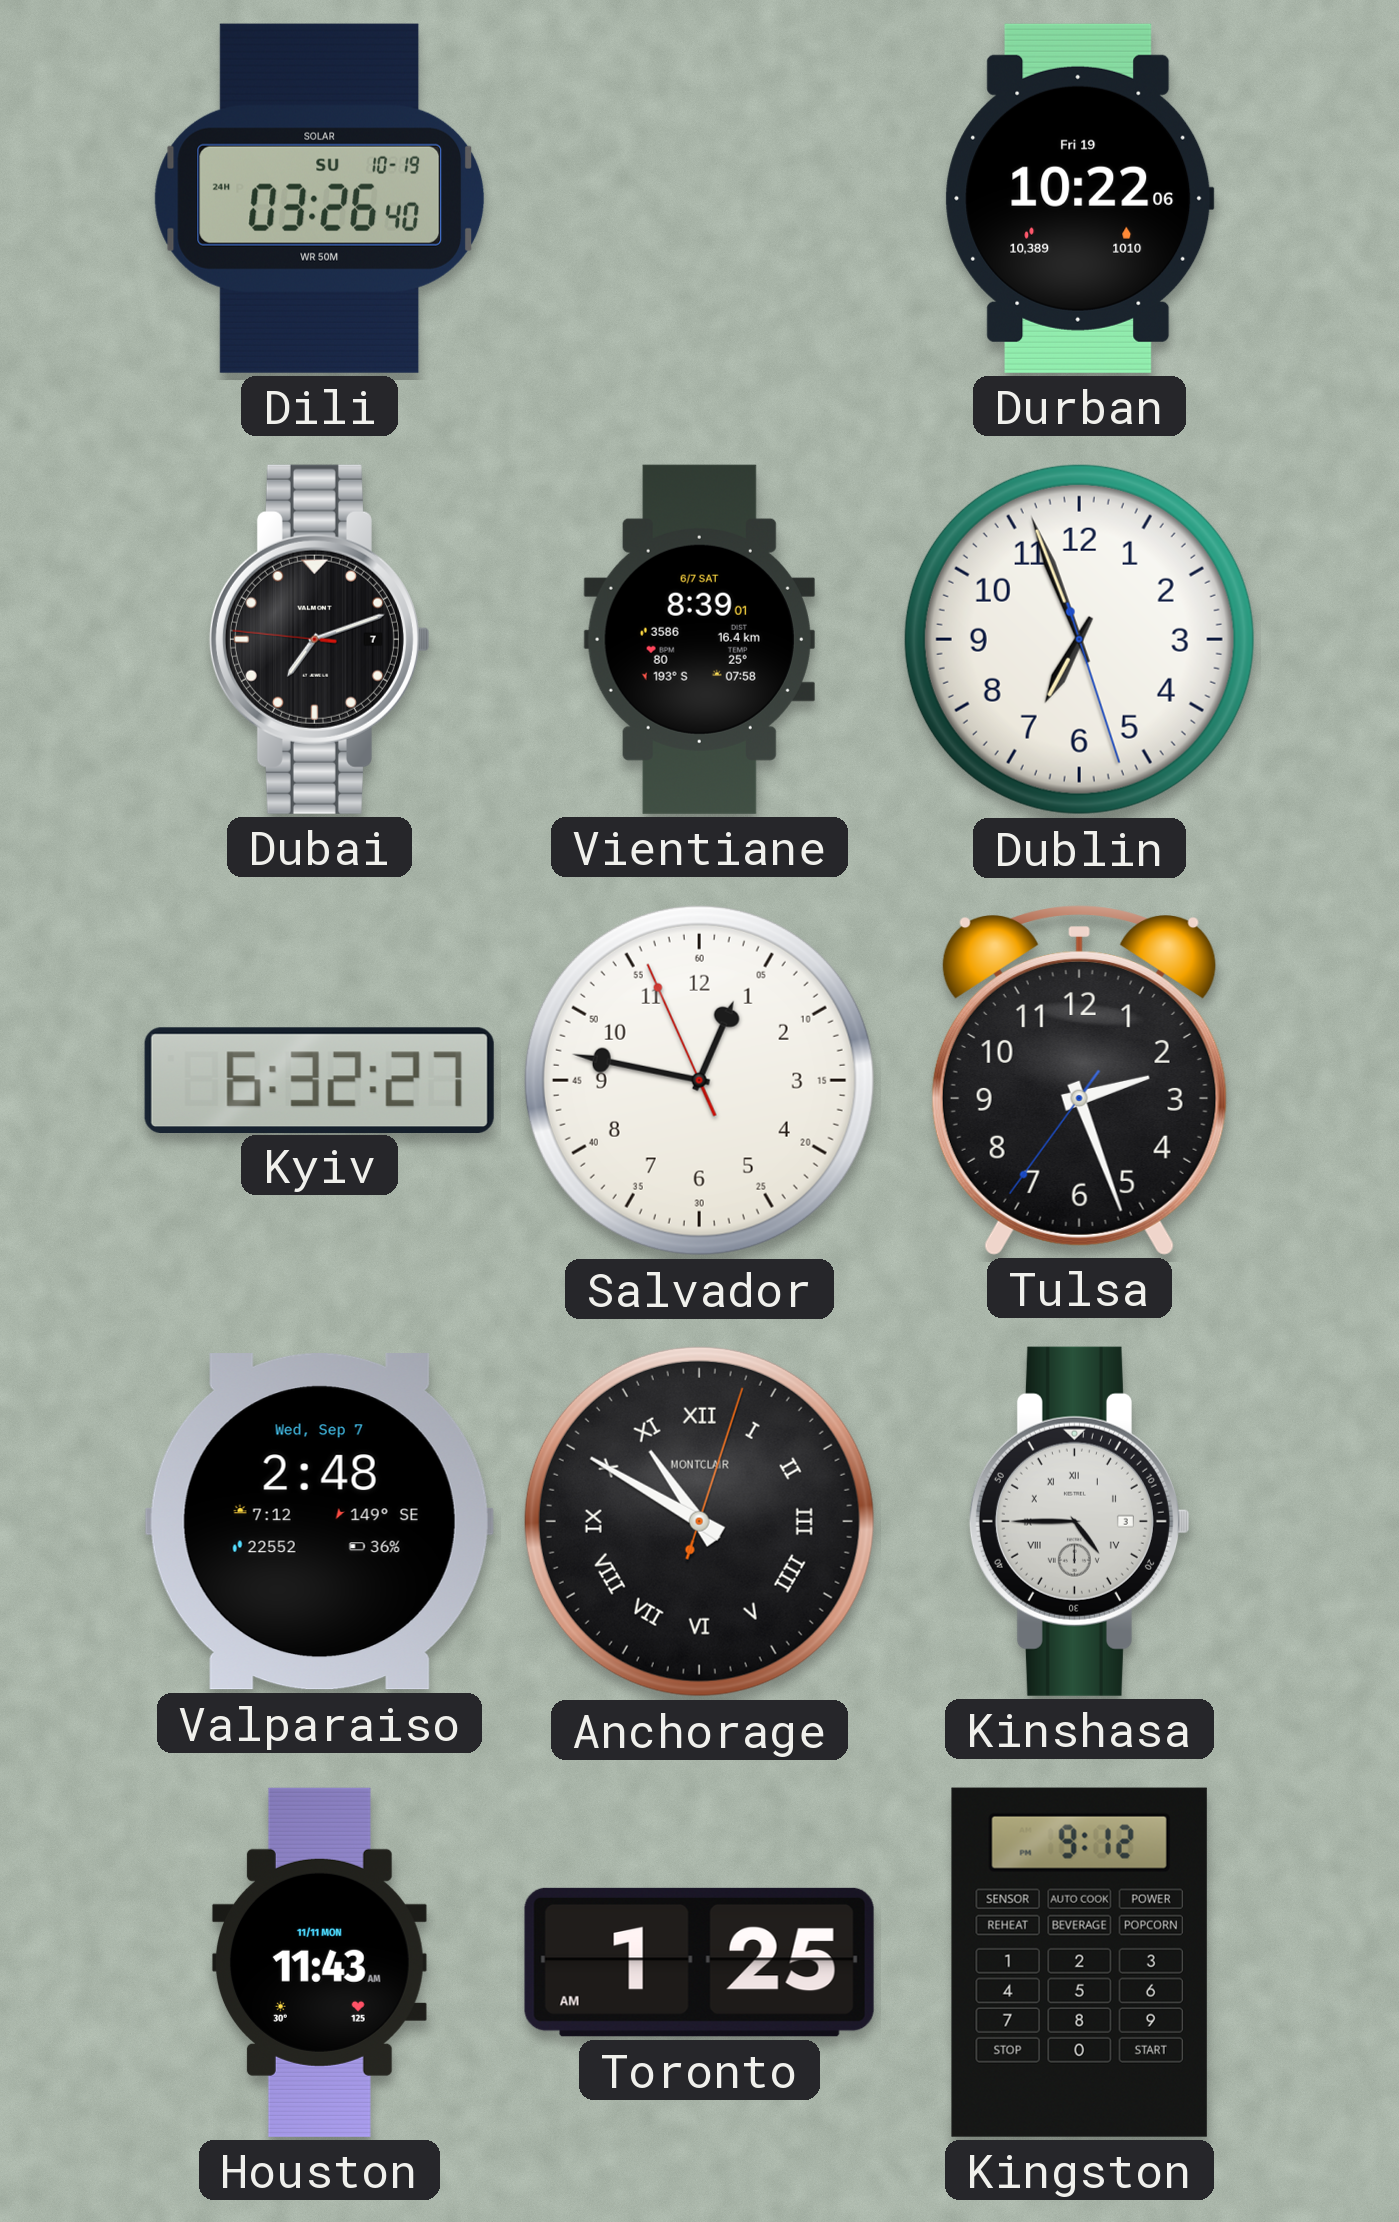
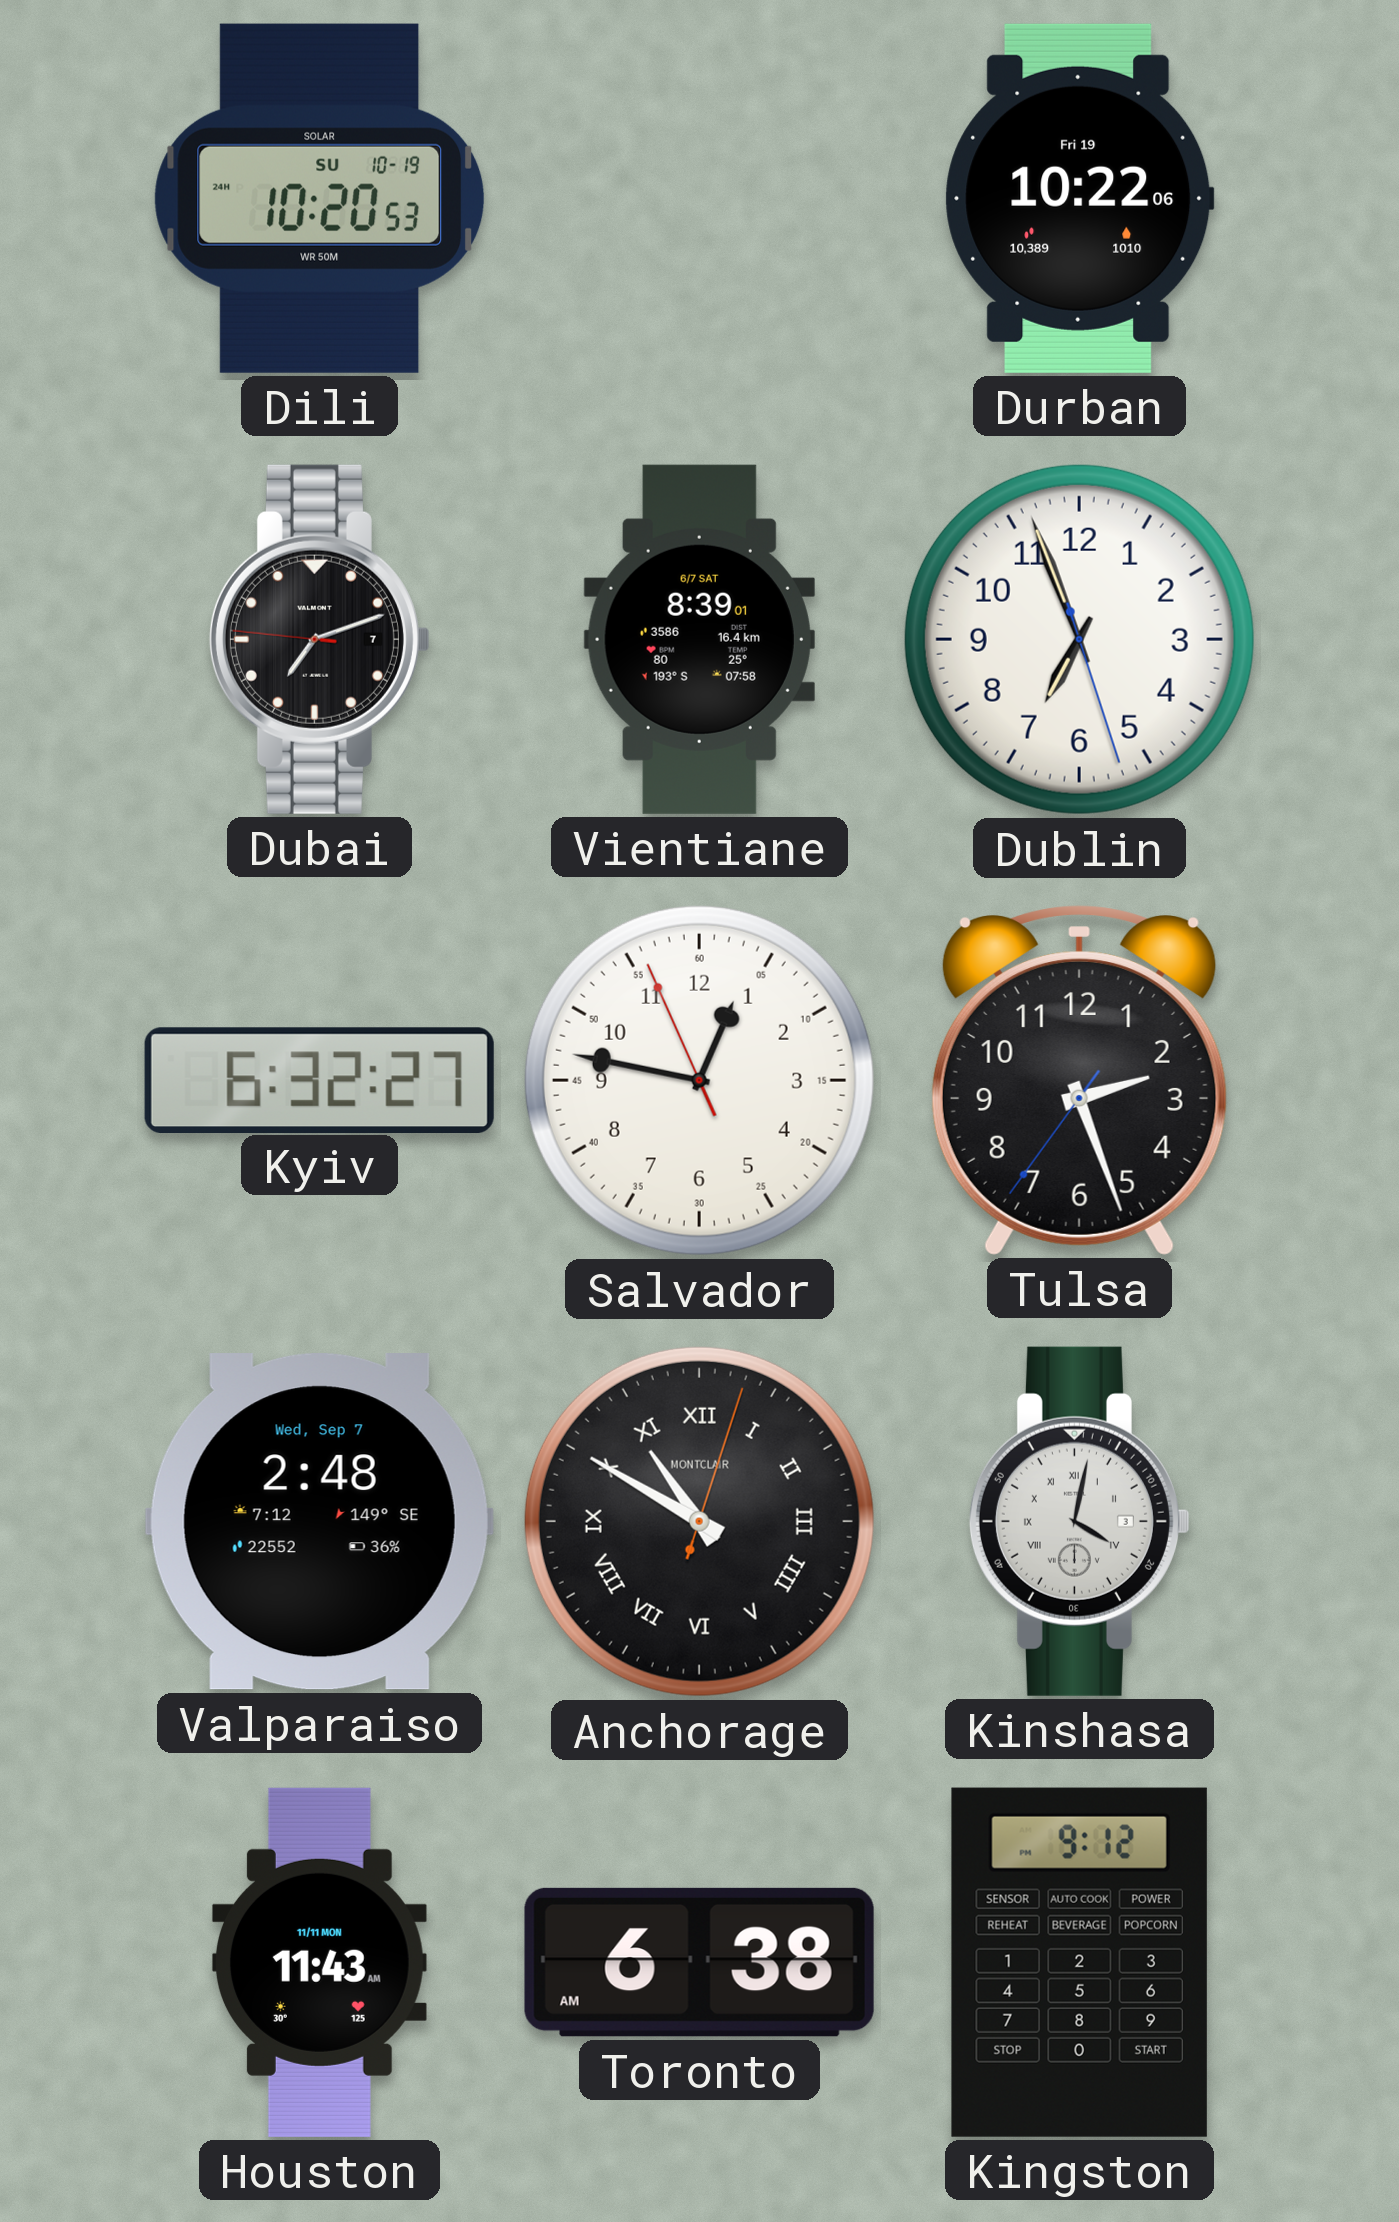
Dili: 03:26 -> 10:20 (320, 198)
Kinshasa: 4:45 -> 4:02 (1079, 1521)
Toronto: 1:25 -> 6:38 (699, 1962)
